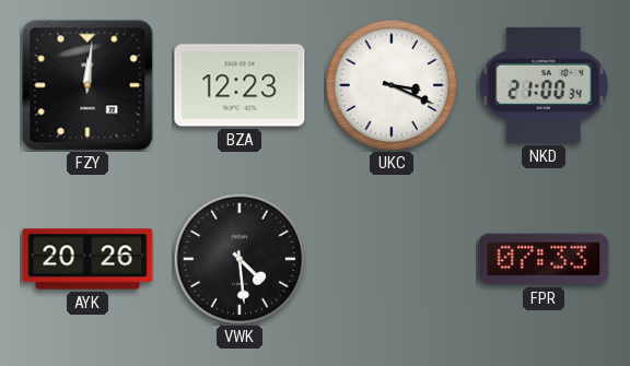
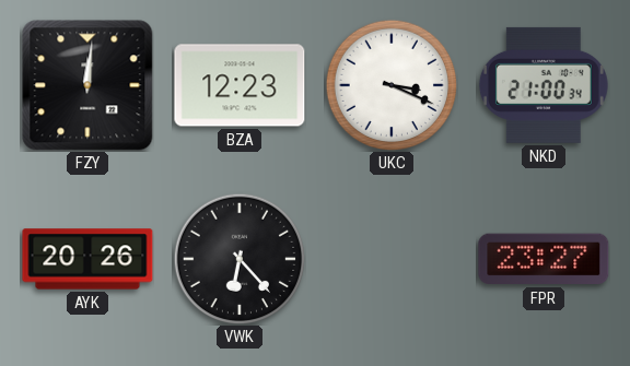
VWK: 4:29 -> 6:23 (240, 259)
FPR: 07:33 -> 23:27 (544, 259)
